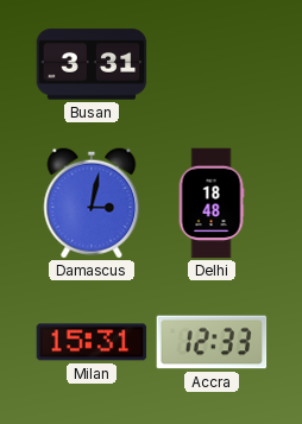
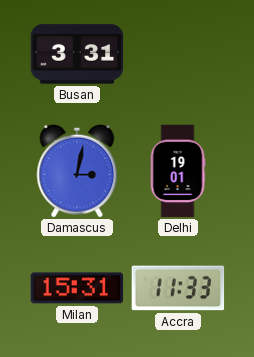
Delhi: 18:48 -> 19:01 (178, 171)
Accra: 12:33 -> 11:33 (178, 288)
